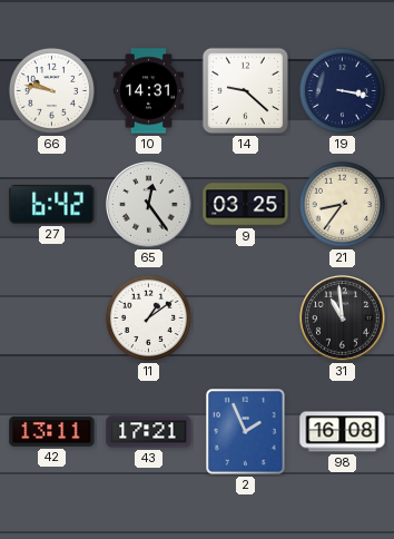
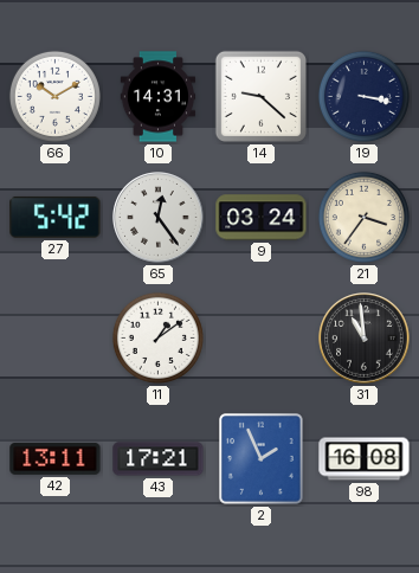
66: 9:47 -> 10:10 (54, 96)
27: 6:42 -> 5:42 (56, 217)
9: 03:25 -> 03:24 (262, 218)
21: 8:36 -> 3:36 (363, 217)
